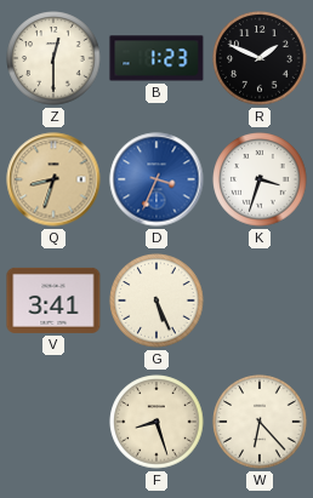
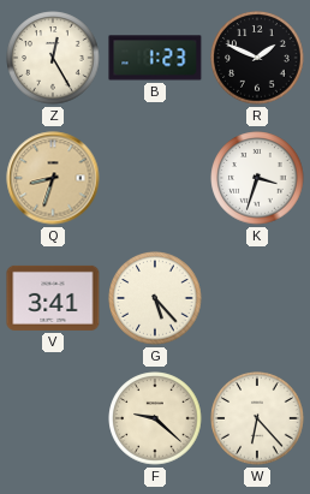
Z: 12:30 -> 12:25 (53, 58)
D: 3:34 -> none (156, 179)
G: 5:26 -> 5:23 (155, 298)
F: 8:27 -> 9:22 (155, 418)
